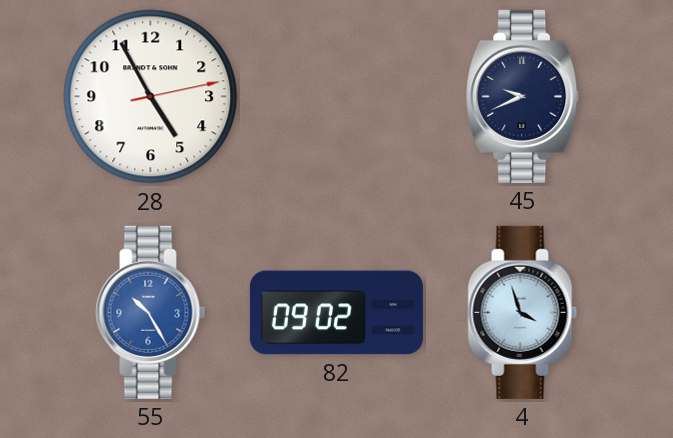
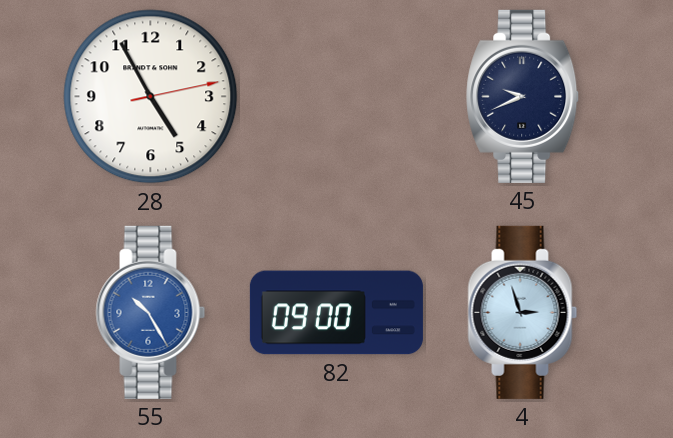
82: 09:02 -> 09:00 (336, 313)
4: 3:57 -> 2:57 (523, 312)
